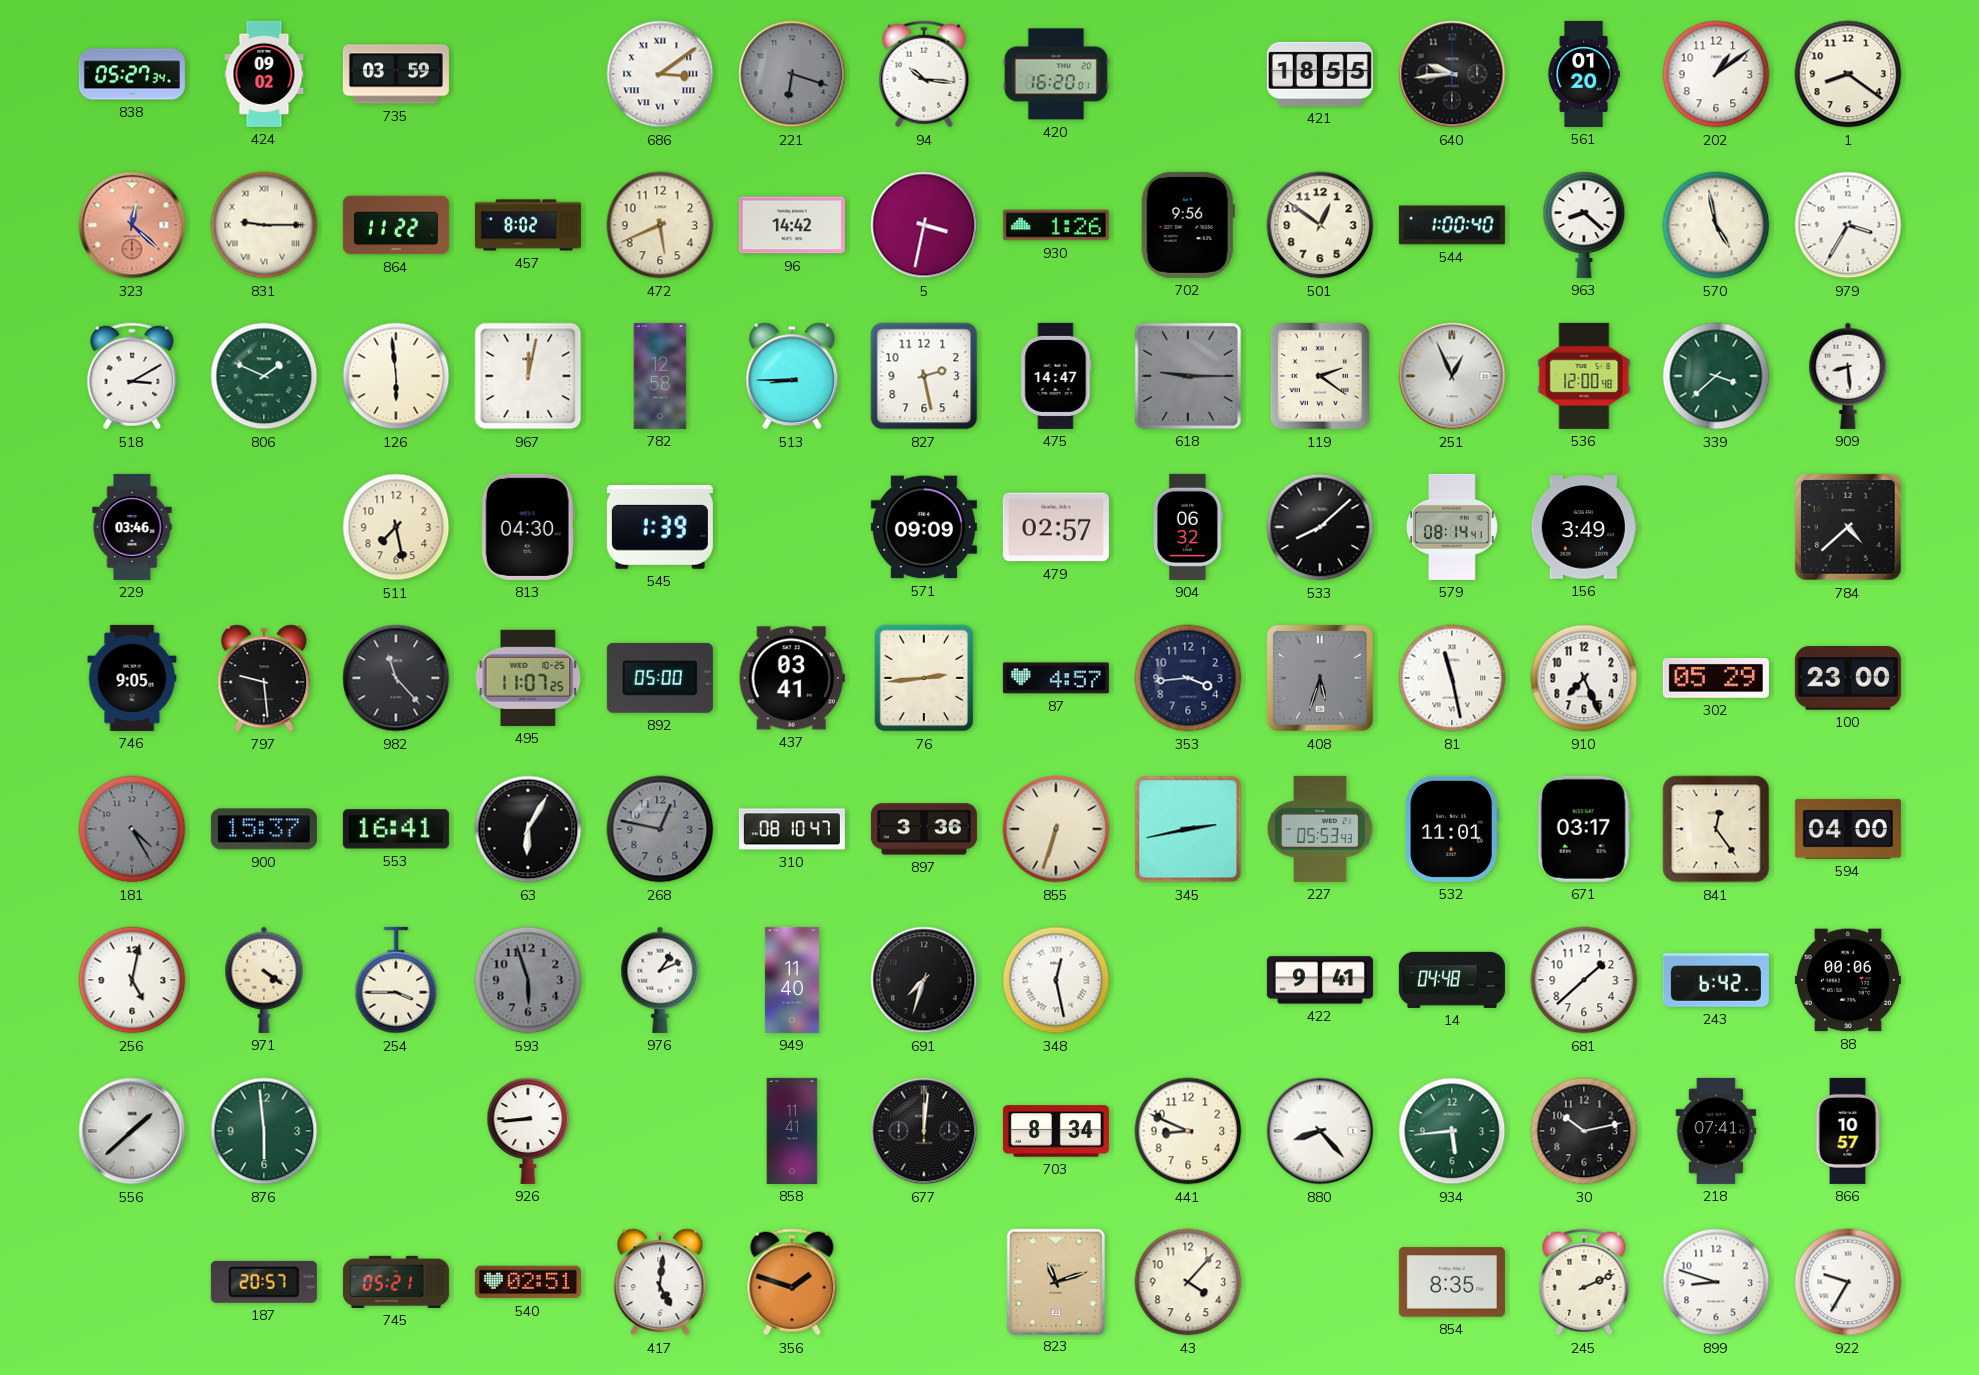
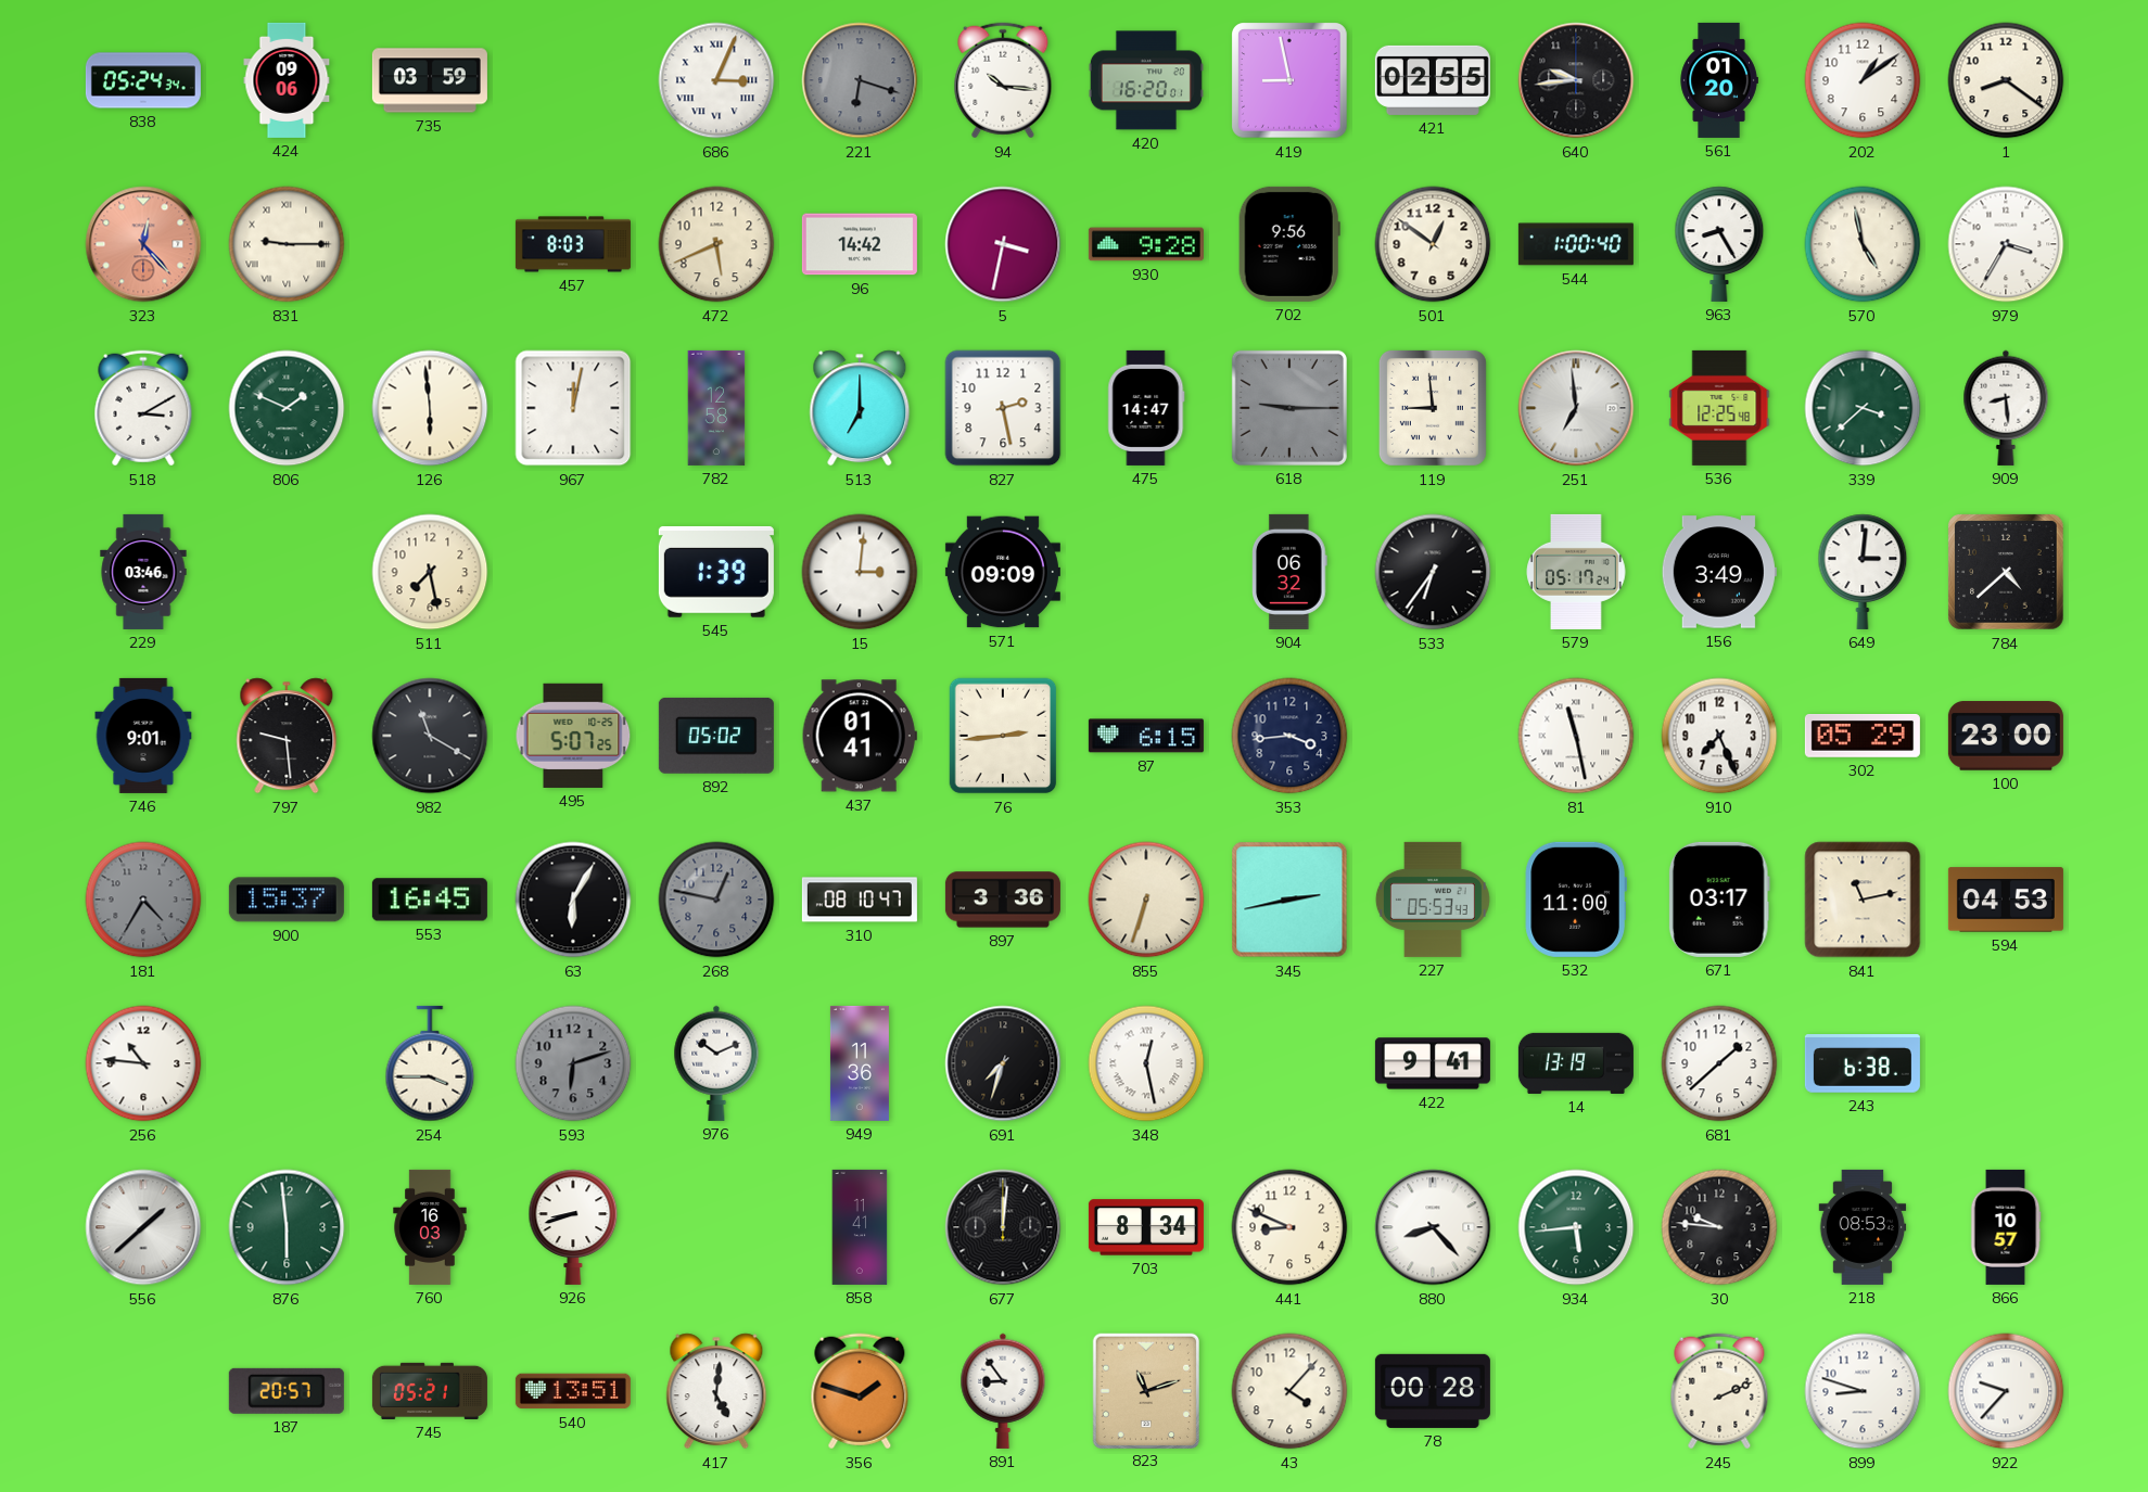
838: 05:27 -> 05:24 (143, 80)
424: 09:02 -> 09:06 (287, 80)
686: 3:09 -> 3:04 (716, 80)
419: none -> 8:58 (1291, 81)
421: 18:55 -> 02:55 (1433, 80)
323: 12:22 -> 12:23 (143, 244)
864: 11:22 -> none (396, 225)
457: 8:02 -> 8:03 (573, 244)
930: 1:26 -> 9:28 (1146, 244)
963: 8:22 -> 8:25 (1719, 244)
513: 8:45 -> 7:00 (860, 408)
119: 2:21 -> 8:59 (1433, 408)
251: 12:56 -> 6:59 (1576, 408)
536: 12:00 -> 12:25 (1719, 408)
813: 04:30 -> none (528, 527)
15: none -> 3:01 (860, 572)
479: 02:57 -> none (1056, 527)
533: 8:08 -> 6:36 (1433, 572)
579: 08:14 -> 05:17 (1576, 572)
649: none -> 3:01 (1863, 572)
746: 9:05 -> 9:01 (143, 736)
982: 11:23 -> 11:20 (430, 736)
495: 11:07 -> 5:07 (573, 736)
892: 05:00 -> 05:02 (716, 736)
437: 03:41 -> 01:41 (860, 736)
87: 4:57 -> 6:15 (1146, 736)
408: 5:33 -> none (1321, 679)
181: 4:25 -> 4:35 (143, 900)
553: 16:41 -> 16:45 (430, 900)
532: 11:01 -> 11:00 (1576, 900)
841: 12:24 -> 11:13 (1863, 900)
594: 04:00 -> 04:53 (2006, 900)
256: 5:02 -> 10:46 (143, 1063)
971: 4:21 -> none (264, 980)
593: 5:57 -> 6:12 (573, 1063)
976: 1:11 -> 10:11 (716, 1063)
949: 11:40 -> 11:36 (860, 1063)
14: 04:48 -> 13:19 (1576, 1063)
243: 6:42 -> 6:38 (1863, 1064)
88: 00:06 -> none (1848, 980)
760: none -> 16:03 (430, 1227)
926: 8:44 -> 8:42 (573, 1227)
30: 10:13 -> 9:46 (1719, 1227)
218: 07:41 -> 08:53 (1863, 1227)
540: 02:51 -> 13:51 (573, 1391)
891: none -> 8:54 (1003, 1391)
78: none -> 00:28 (1433, 1391)
854: 8:35 -> none (1452, 1282)
922: 9:35 -> 9:37 (2006, 1391)
